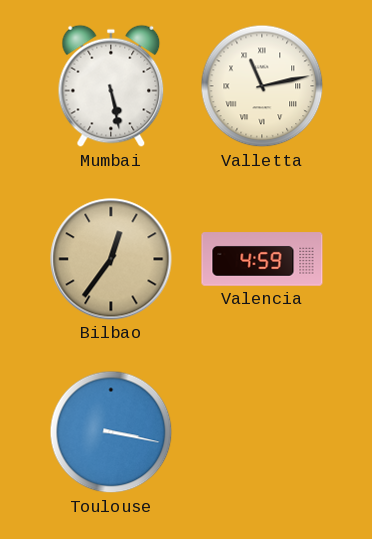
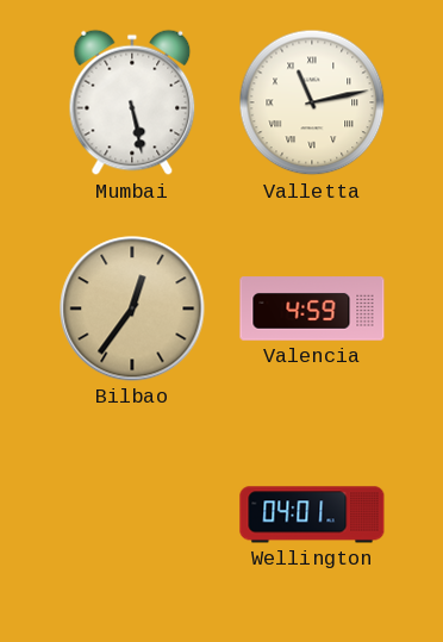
Toulouse: 3:17 -> none (111, 432)
Wellington: none -> 04:01 (312, 515)
